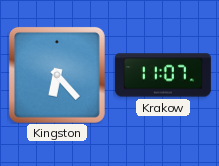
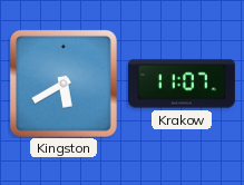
Kingston: 6:23 -> 5:40 (64, 84)
